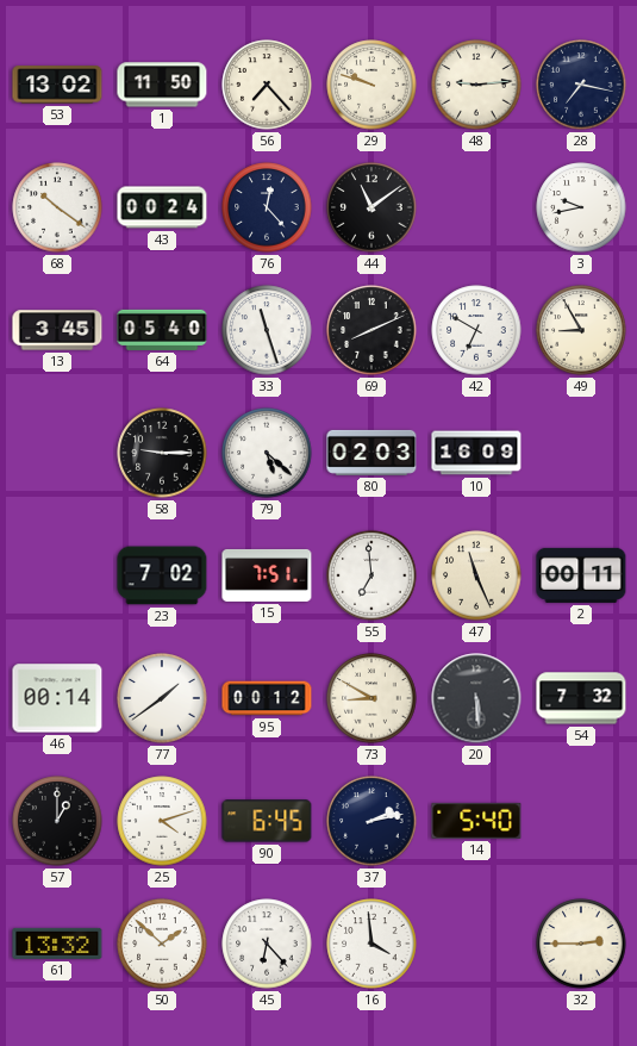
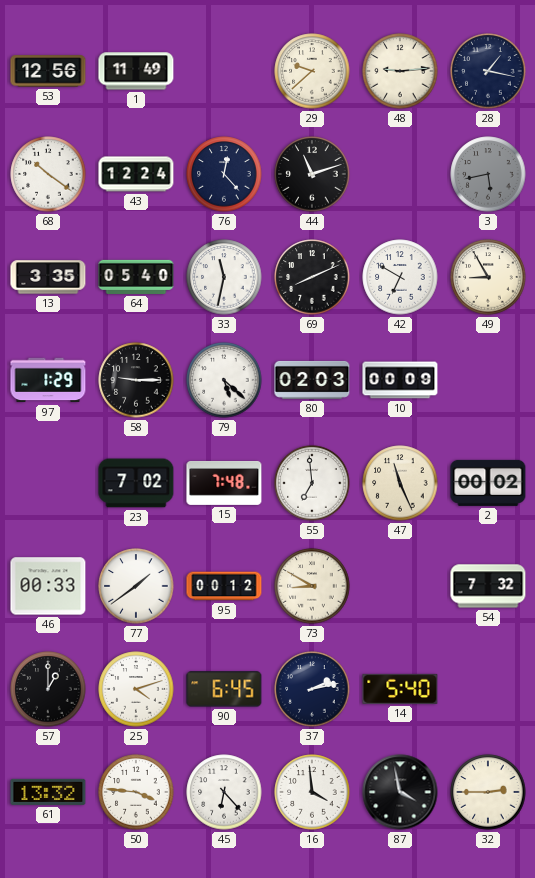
53: 13:02 -> 12:56 (48, 71)
1: 11:50 -> 11:49 (136, 71)
56: 7:23 -> none (267, 85)
29: 9:48 -> 9:38 (312, 71)
28: 7:17 -> 1:17 (488, 71)
43: 00:24 -> 12:24 (136, 174)
44: 11:09 -> 11:12 (312, 174)
3: 9:43 -> 5:43 (488, 174)
3 dial: white -> grey (488, 174)
13: 3:45 -> 3:35 (48, 277)
33: 11:27 -> 11:32 (224, 277)
97: none -> 1:29 (48, 380)
10: 16:09 -> 00:09 (400, 380)
15: 7:51 -> 7:48 (224, 483)
2: 00:11 -> 00:02 (488, 483)
46: 00:14 -> 00:33 (48, 586)
20: 5:29 -> none (476, 698)
50: 1:52 -> 3:46 (136, 792)
87: none -> 3:58 (400, 792)
